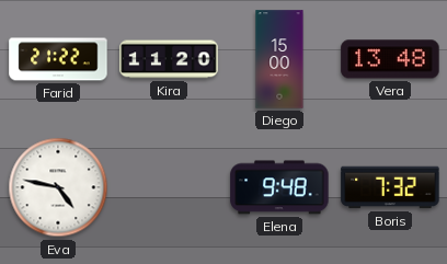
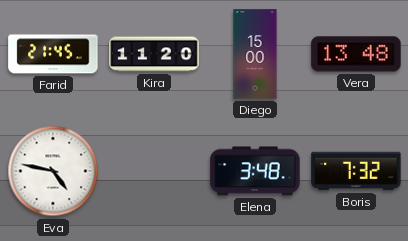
Farid: 21:22 -> 21:45 (53, 54)
Elena: 9:48 -> 3:48 (255, 171)
